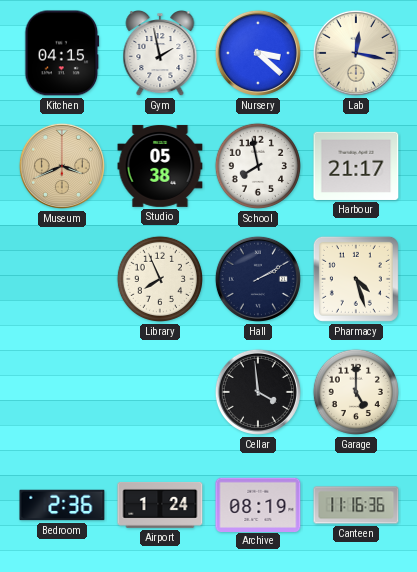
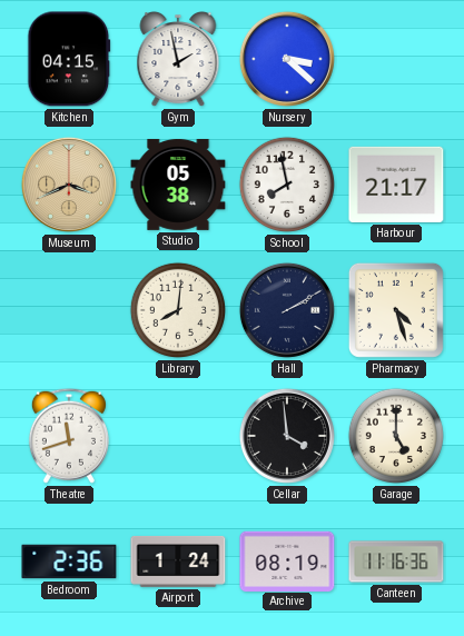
Lab: 12:17 -> none (356, 53)
Library: 7:56 -> 8:01 (178, 310)
Theatre: none -> 11:42 (69, 436)
